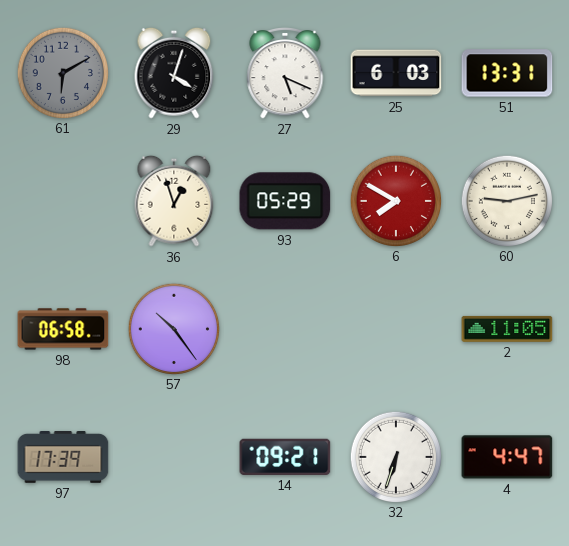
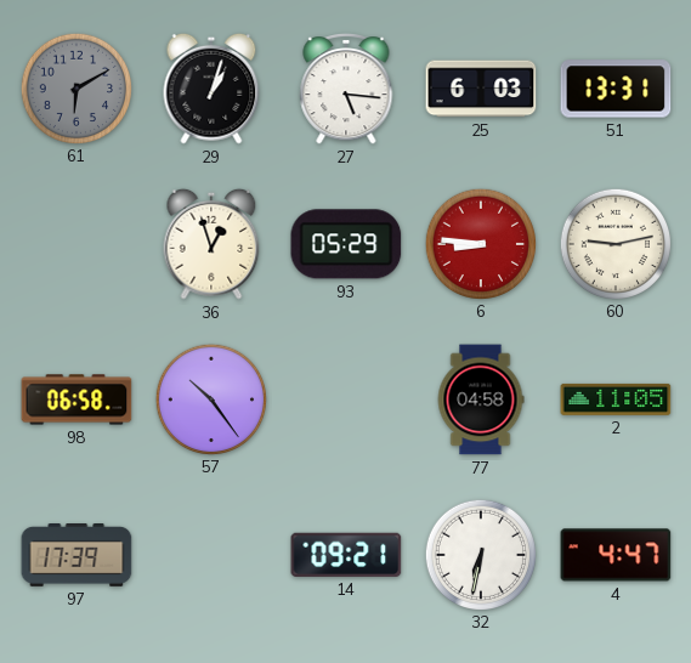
29: 4:03 -> 1:03 (211, 89)
27: 5:19 -> 5:16 (346, 90)
6: 7:50 -> 8:46 (480, 243)
77: none -> 04:58 (481, 399)
32: 6:33 -> 6:32 (480, 554)
